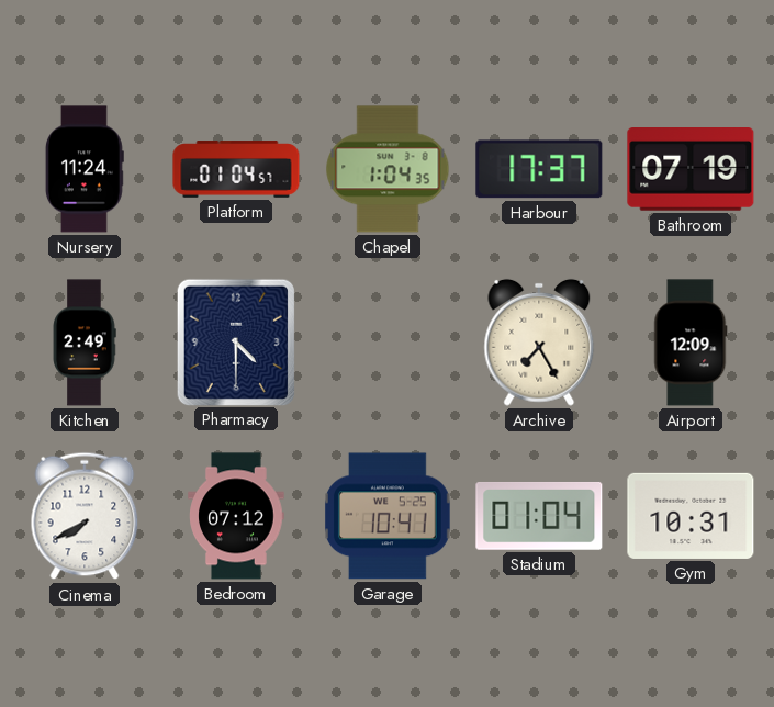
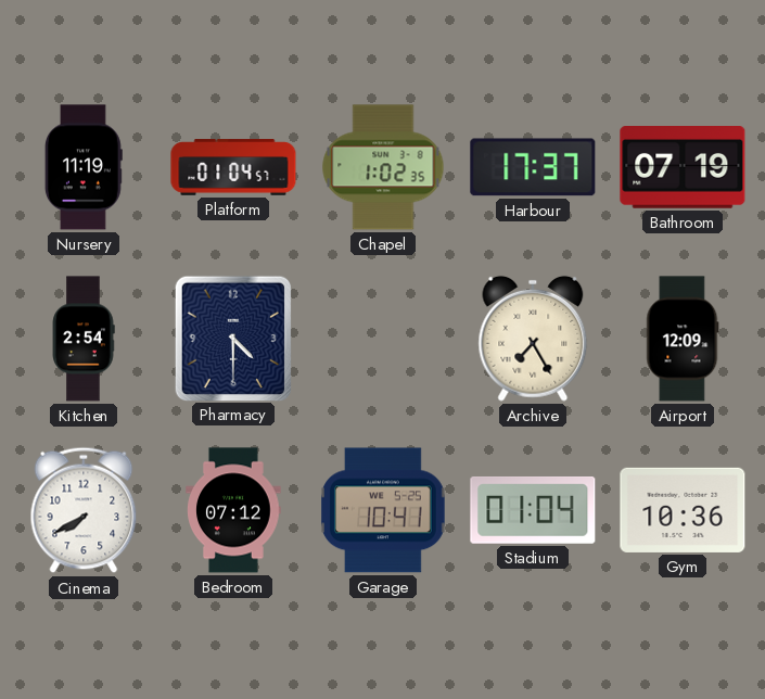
Nursery: 11:24 -> 11:19 (84, 167)
Chapel: 1:04 -> 1:02 (383, 167)
Kitchen: 2:49 -> 2:54 (84, 339)
Gym: 10:31 -> 10:36 (683, 510)
